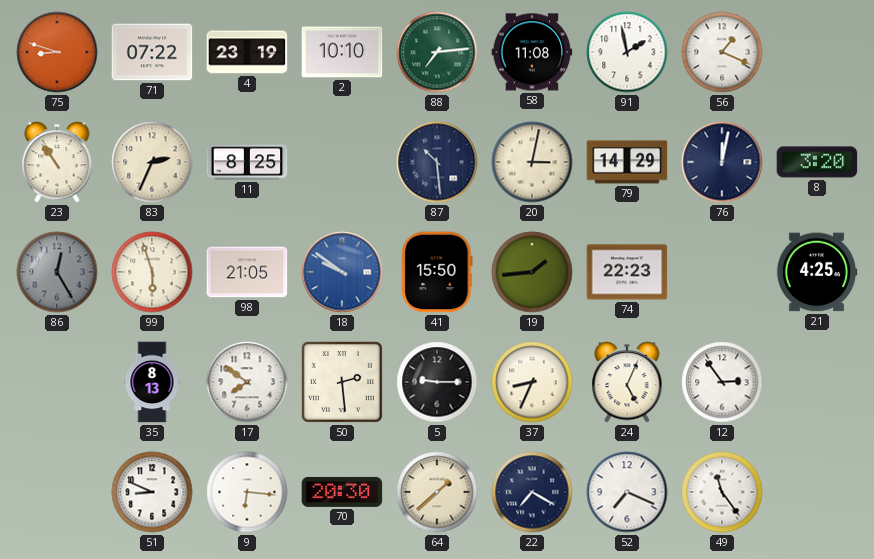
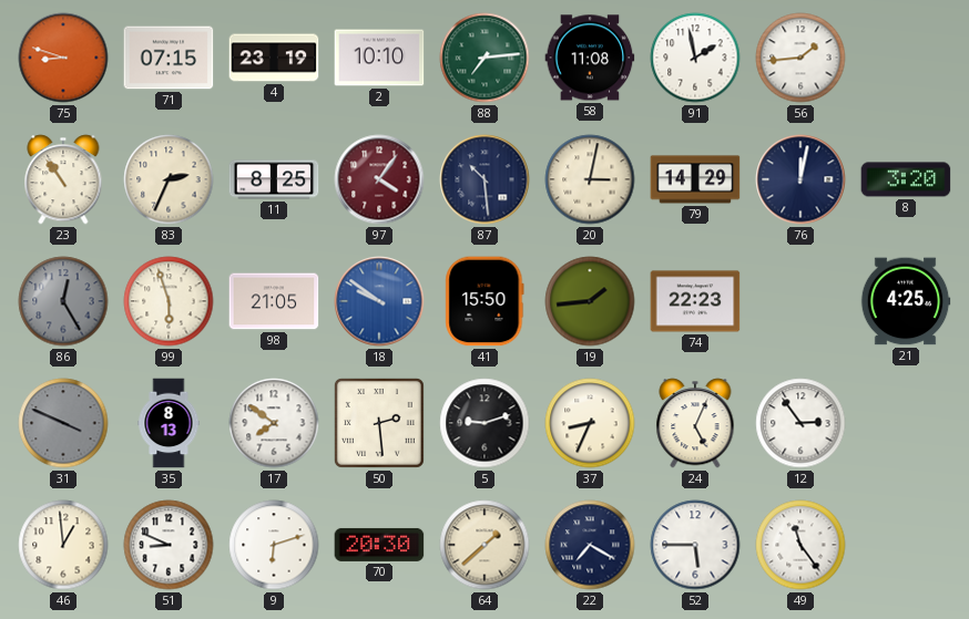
71: 07:22 -> 07:15 (169, 58)
56: 1:19 -> 1:44 (800, 58)
97: none -> 4:06 (379, 179)
31: none -> 3:49 (63, 423)
5: 9:15 -> 9:12 (484, 423)
46: none -> 12:59 (63, 545)
9: 6:16 -> 6:12 (274, 545)
52: 7:19 -> 5:45 (695, 545)
